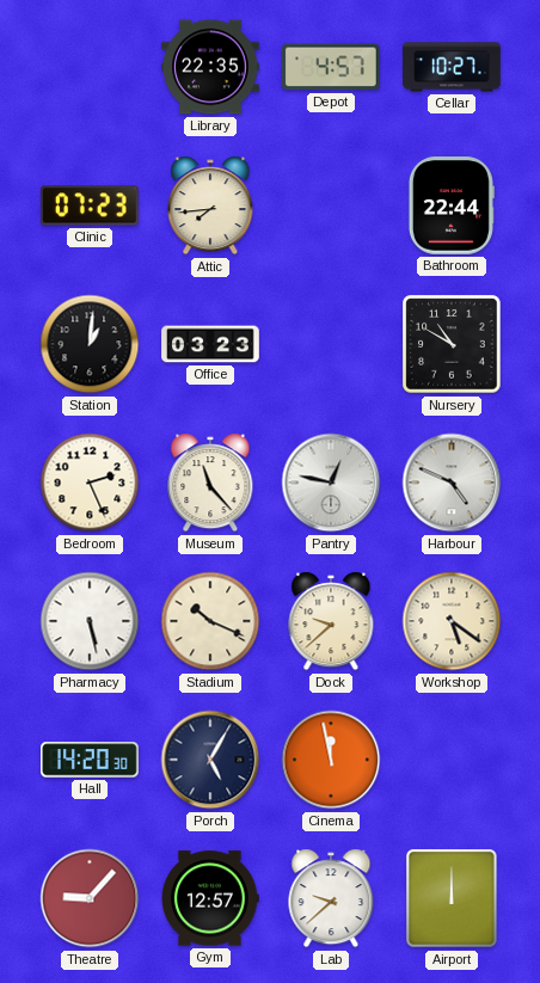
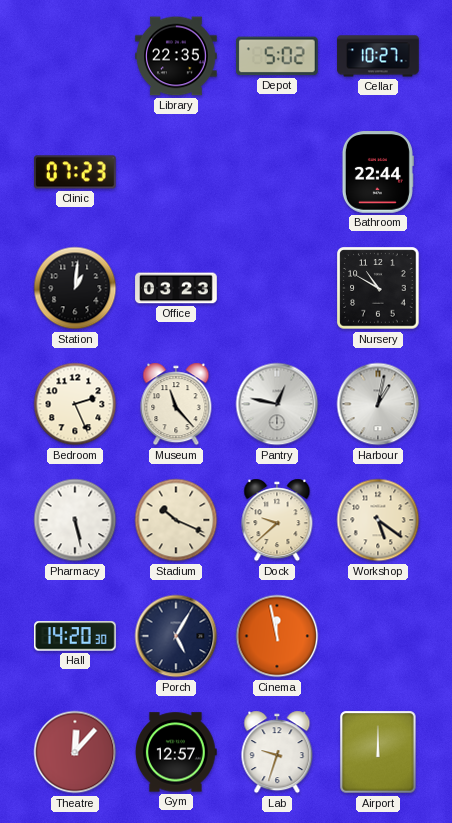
Depot: 4:57 -> 5:02 (278, 56)
Attic: 7:44 -> none (210, 205)
Harbour: 4:49 -> 1:02 (378, 404)
Theatre: 9:07 -> 12:07 (75, 752)
Lab: 9:38 -> 9:33 (277, 752)
